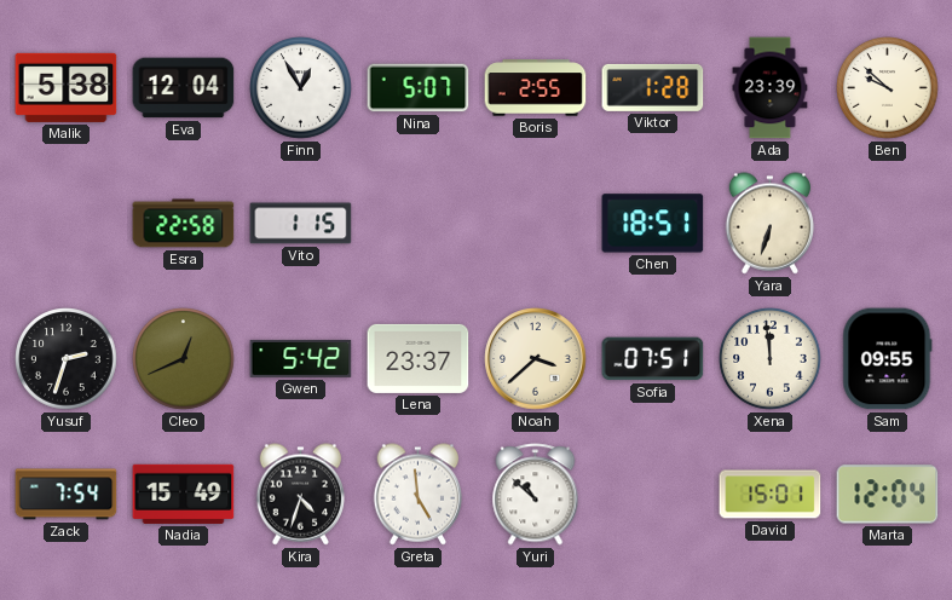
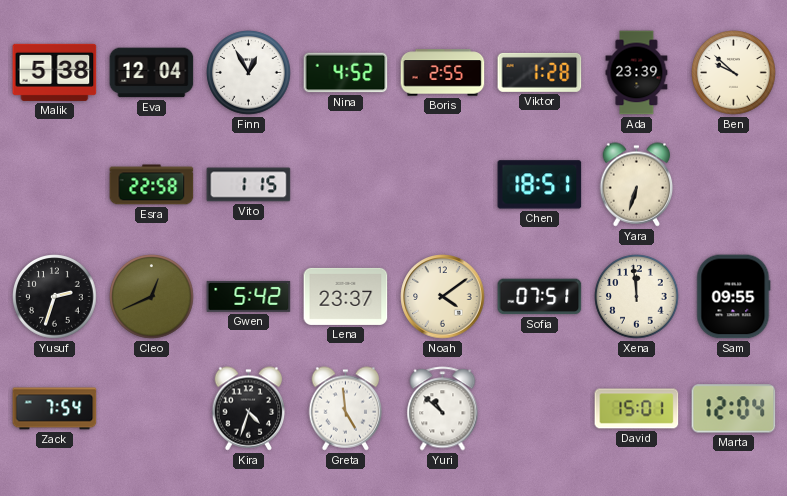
Nina: 5:07 -> 4:52 (346, 73)
Noah: 3:38 -> 4:09 (443, 297)
Nadia: 15:49 -> none (184, 494)
